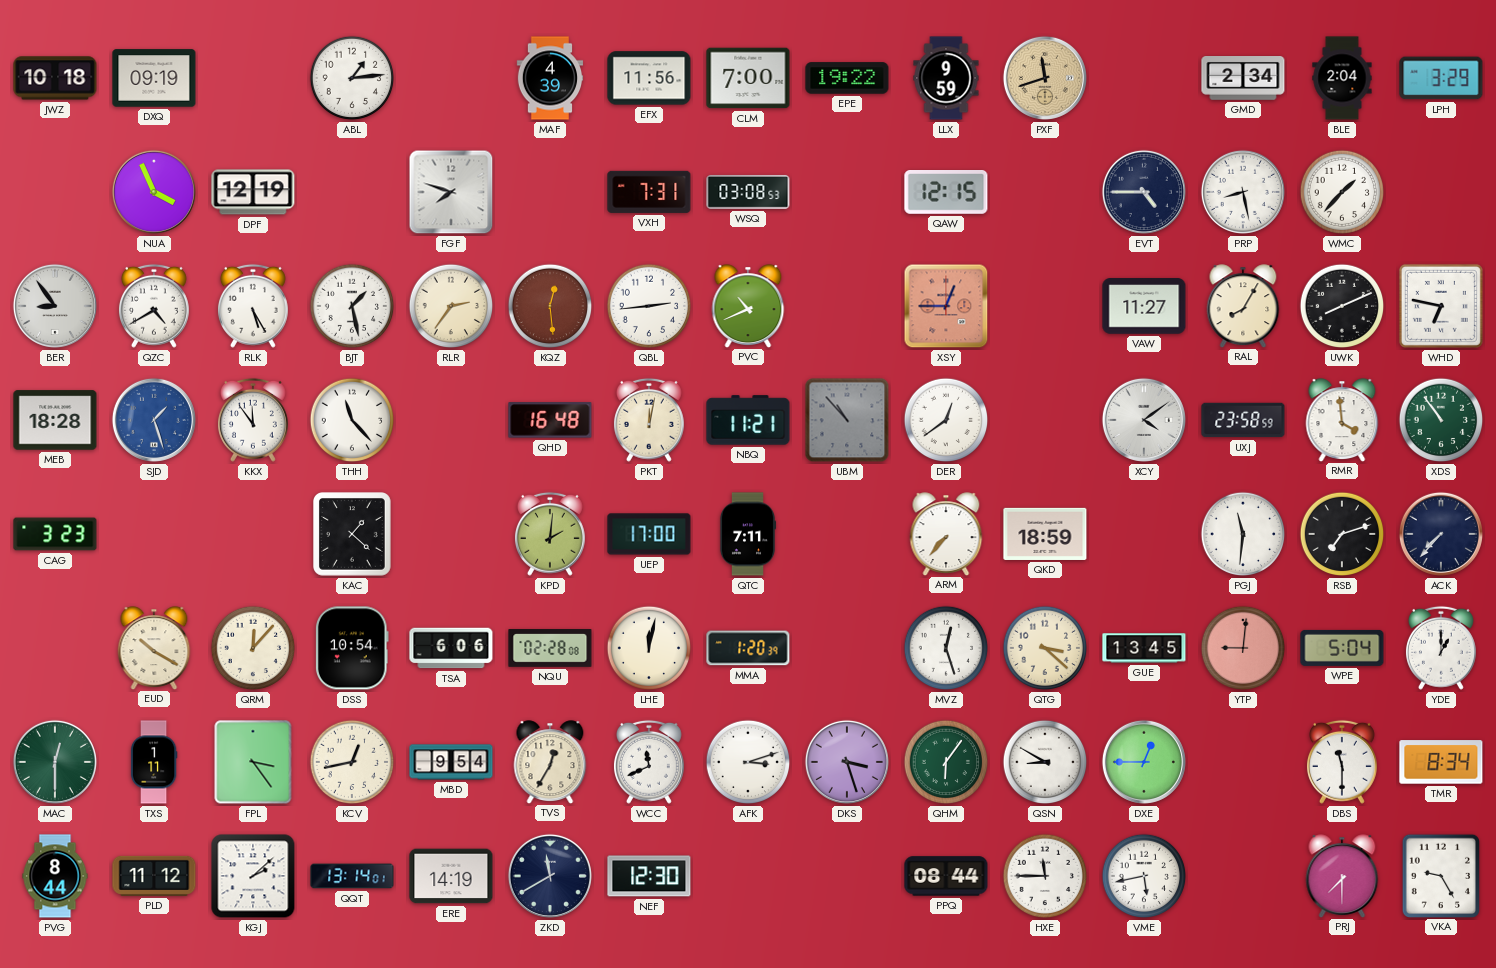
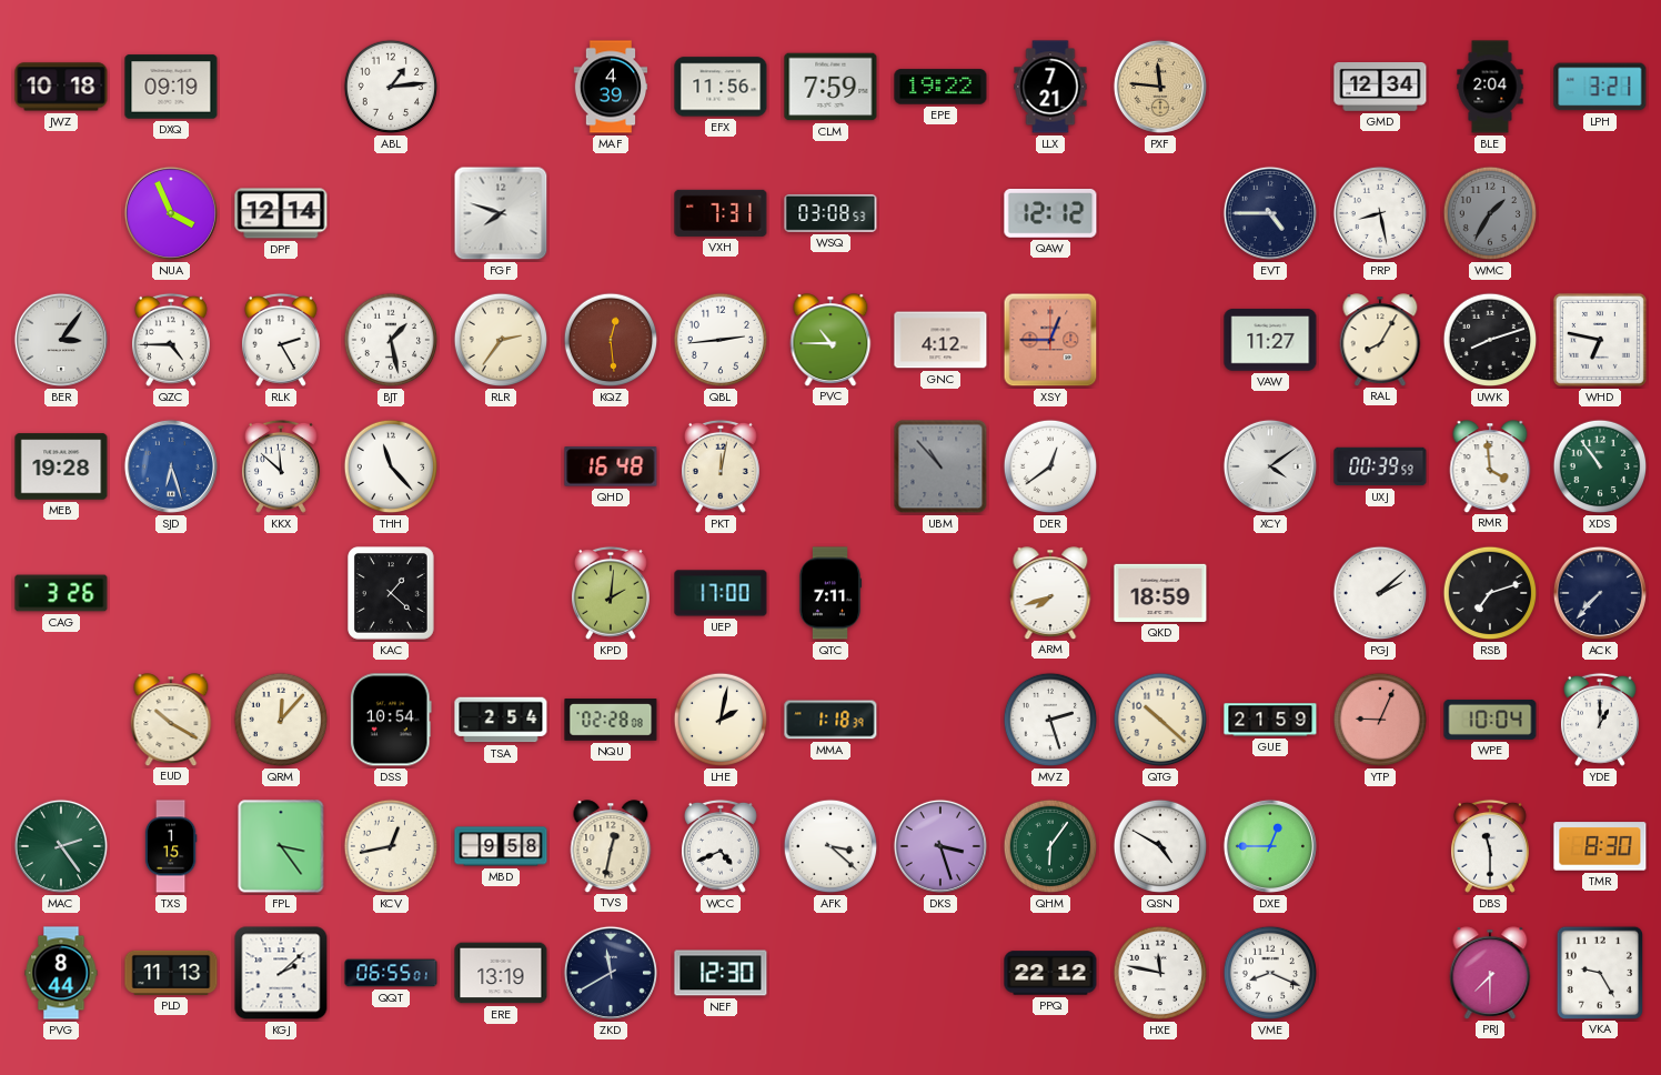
CLM: 7:00 -> 7:59 (830, 87)
LLX: 9:59 -> 7:21 (1050, 87)
PXF: 11:42 -> 11:46 (1160, 87)
GMD: 2:34 -> 12:34 (1380, 88)
LPH: 3:29 -> 3:21 (1600, 87)
DPF: 12:19 -> 12:14 (281, 213)
QAW: 12:15 -> 12:12 (1050, 214)
WMC: 1:37 -> 1:35 (1490, 213)
WMC dial: white -> grey (1490, 213)
BER: 8:54 -> 3:06 (61, 340)
QZC: 4:40 -> 4:45 (171, 340)
RLK: 5:25 -> 2:25 (281, 340)
PVC: 10:41 -> 10:45 (830, 340)
GNC: none -> 4:12 (940, 340)
UWK: 8:11 -> 8:12 (1490, 340)
MEB: 18:28 -> 19:28 (61, 466)
SJD: 1:27 -> 6:27 (171, 466)
KKX: 11:54 -> 11:52 (281, 466)
NBQ: 11:21 -> none (748, 420)
UXJ: 23:58 -> 00:39 (1380, 466)
CAG: 3:23 -> 3:26 (61, 593)
ARM: 7:37 -> 7:42 (1050, 593)
PGJ: 11:31 -> 2:08 (1380, 593)
TSA: 6:06 -> 2:54 (501, 720)
LHE: 12:02 -> 2:02 (721, 720)
MMA: 1:20 -> 1:18 (830, 720)
MVZ: 12:27 -> 2:27 (1050, 720)
QTG: 3:22 -> 10:22 (1160, 720)
GUE: 13:45 -> 21:59 (1270, 720)
YTP: 9:01 -> 9:04 (1380, 720)
WPE: 5:04 -> 10:04 (1490, 720)
MAC: 12:30 -> 2:24 (61, 846)
TXS: 1:11 -> 1:15 (171, 846)
MBD: 9:54 -> 9:58 (501, 846)
TVS: 12:35 -> 12:32 (611, 846)
WCC: 11:41 -> 4:41 (721, 846)
AFK: 3:12 -> 3:22 (830, 846)
QSN: 8:50 -> 4:50 (1160, 846)
TMR: 8:34 -> 8:30 (1600, 846)
PLD: 11:12 -> 11:13 (171, 973)
QQT: 13:14 -> 06:55 (391, 973)
ERE: 14:19 -> 13:19 (501, 973)
PPQ: 08:44 -> 22:12 (1050, 973)
HXE: 11:45 -> 11:47 (1160, 973)
VME: 5:43 -> 8:19 (1270, 973)
